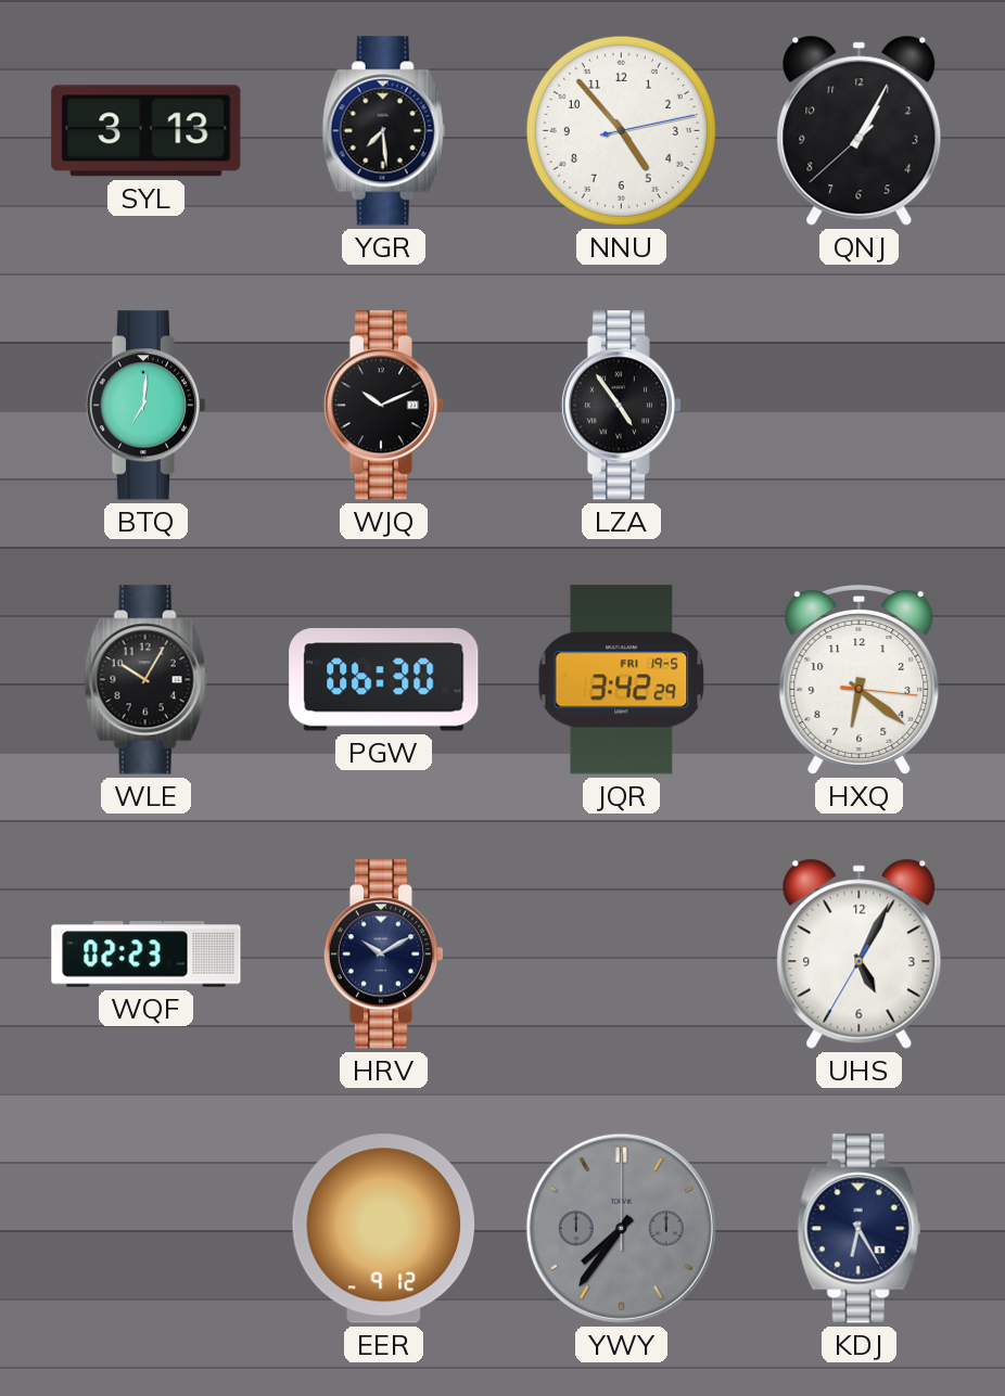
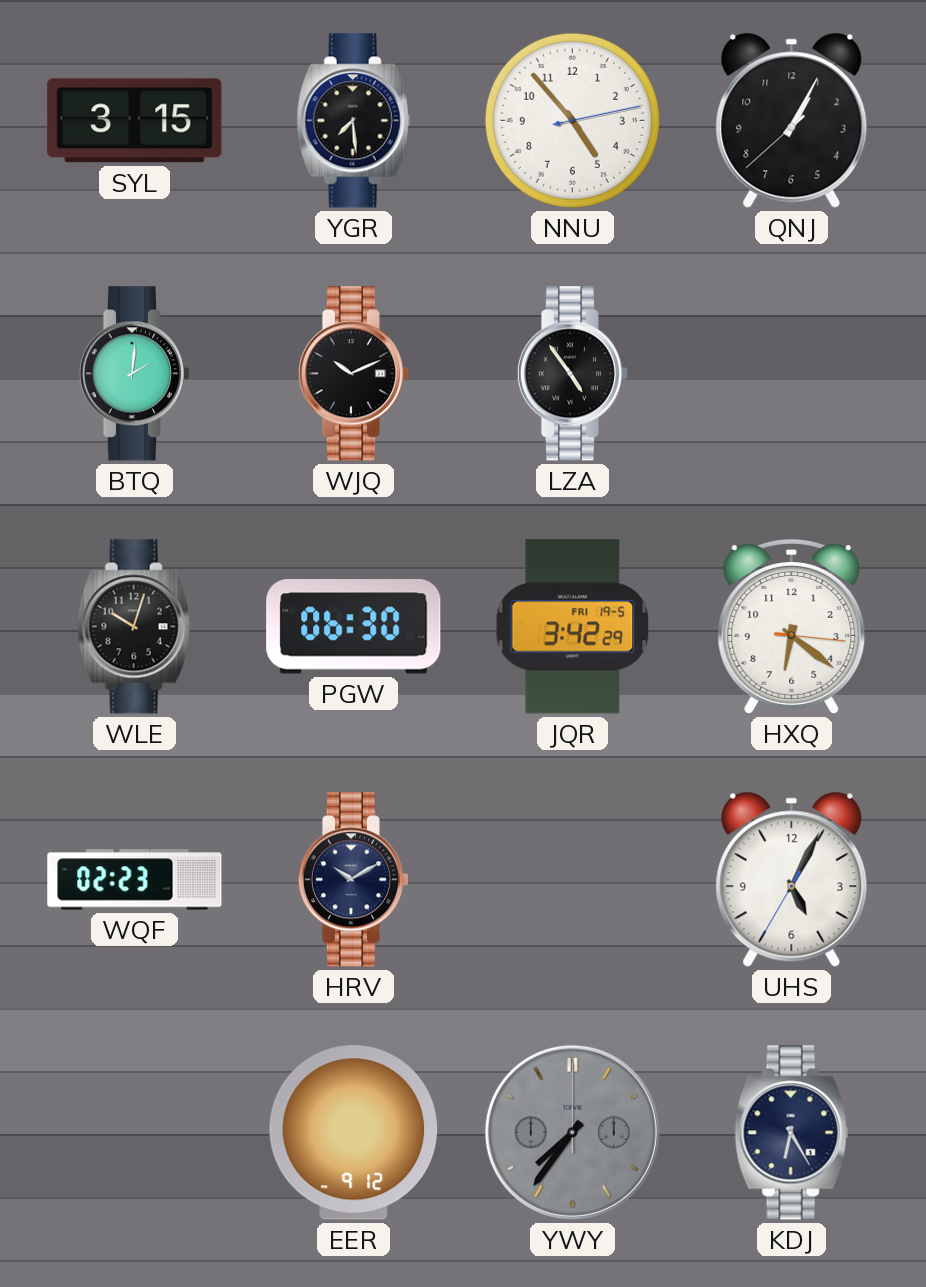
SYL: 3:13 -> 3:15 (135, 121)
BTQ: 7:01 -> 2:01 (135, 374)
WLE: 10:05 -> 10:03 (135, 627)
